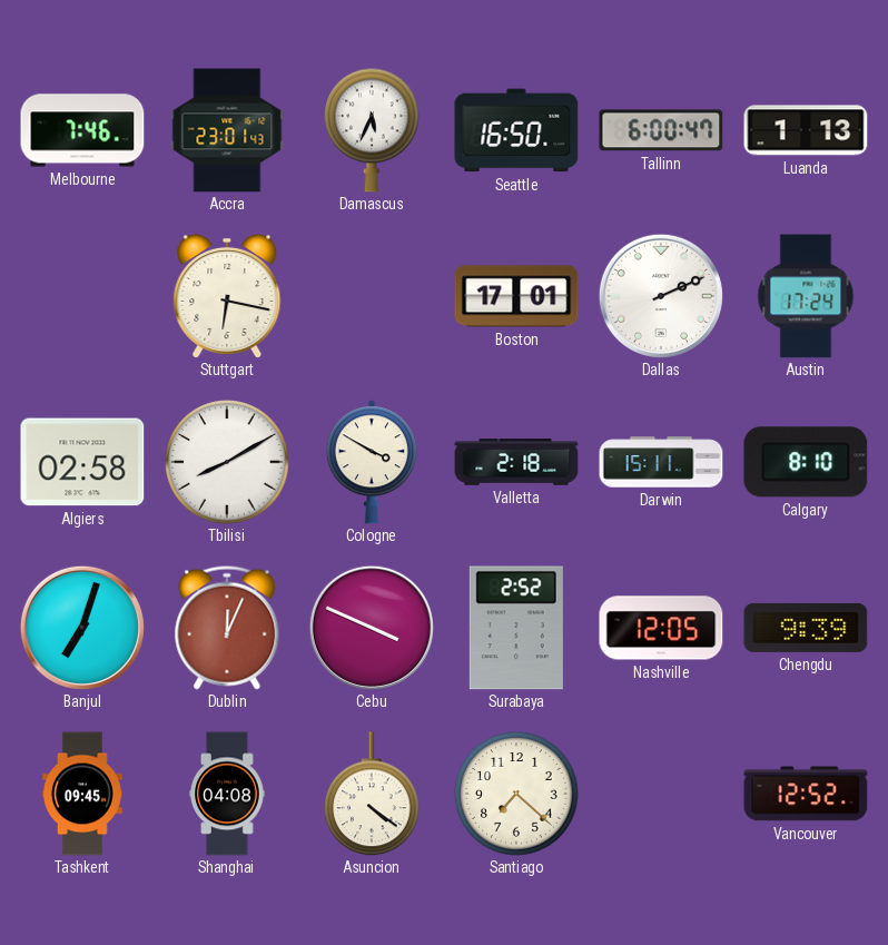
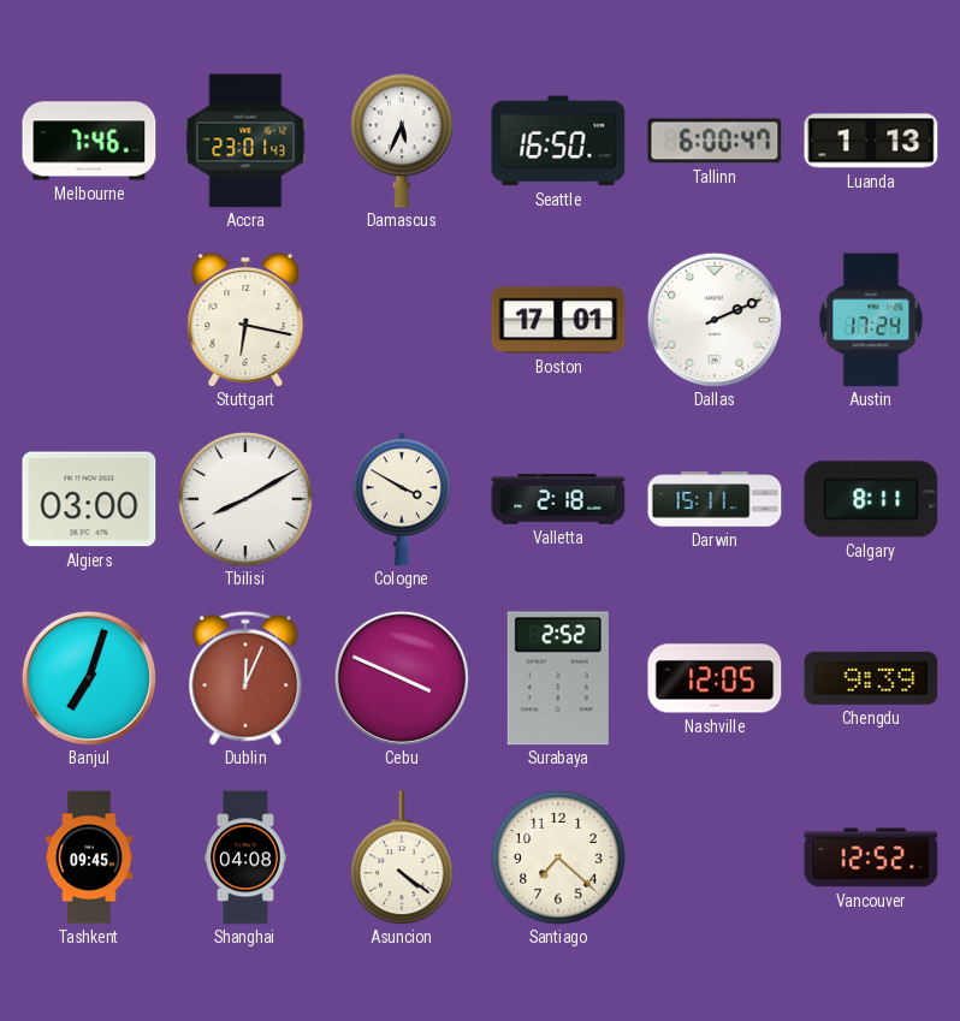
Algiers: 02:58 -> 03:00 (89, 499)
Calgary: 8:10 -> 8:11 (871, 499)
